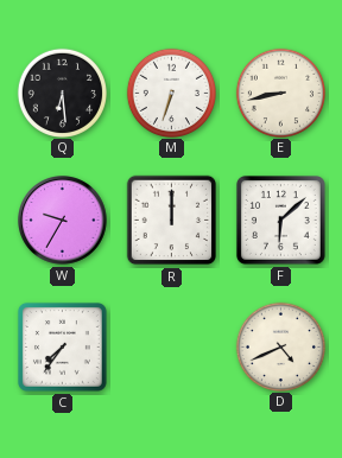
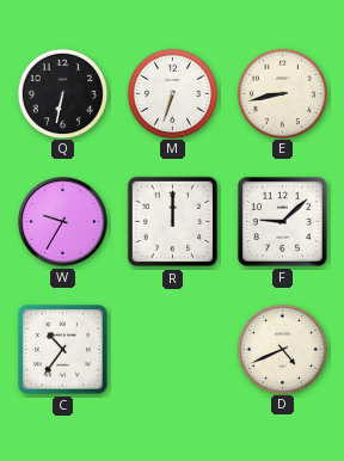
Q: 6:29 -> 6:32 (62, 93)
F: 6:08 -> 9:08 (282, 221)
C: 7:36 -> 10:36 (62, 349)
